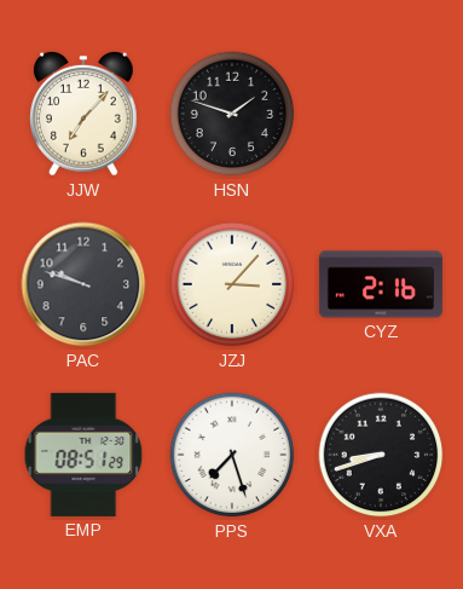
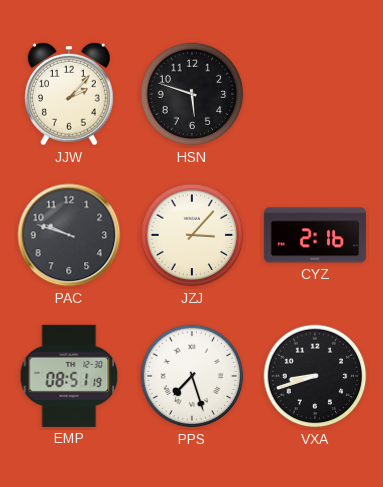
JJW: 7:07 -> 2:07 (70, 94)
HSN: 1:48 -> 5:48 (192, 94)
EMP: 08:51:29 -> 08:51:19 (69, 376)
